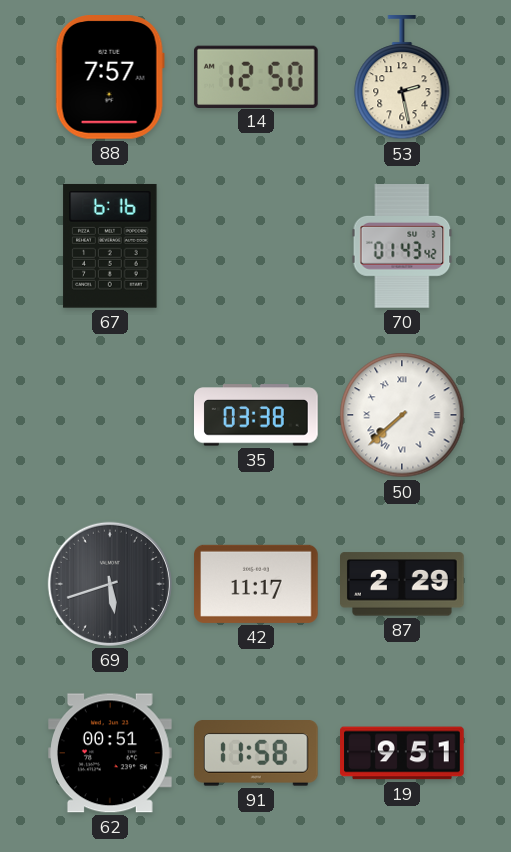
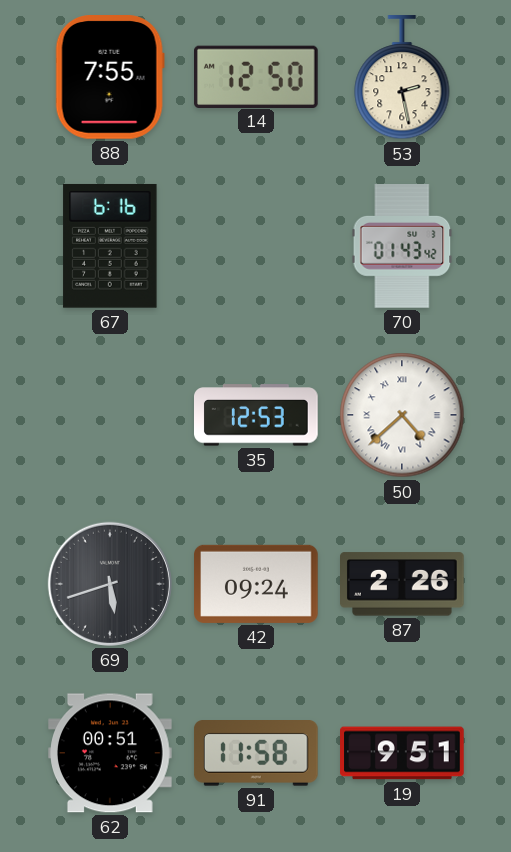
88: 7:57 -> 7:55 (110, 78)
35: 03:38 -> 12:53 (257, 415)
50: 7:38 -> 4:38 (402, 415)
42: 11:17 -> 09:24 (256, 584)
87: 2:29 -> 2:26 (403, 584)
